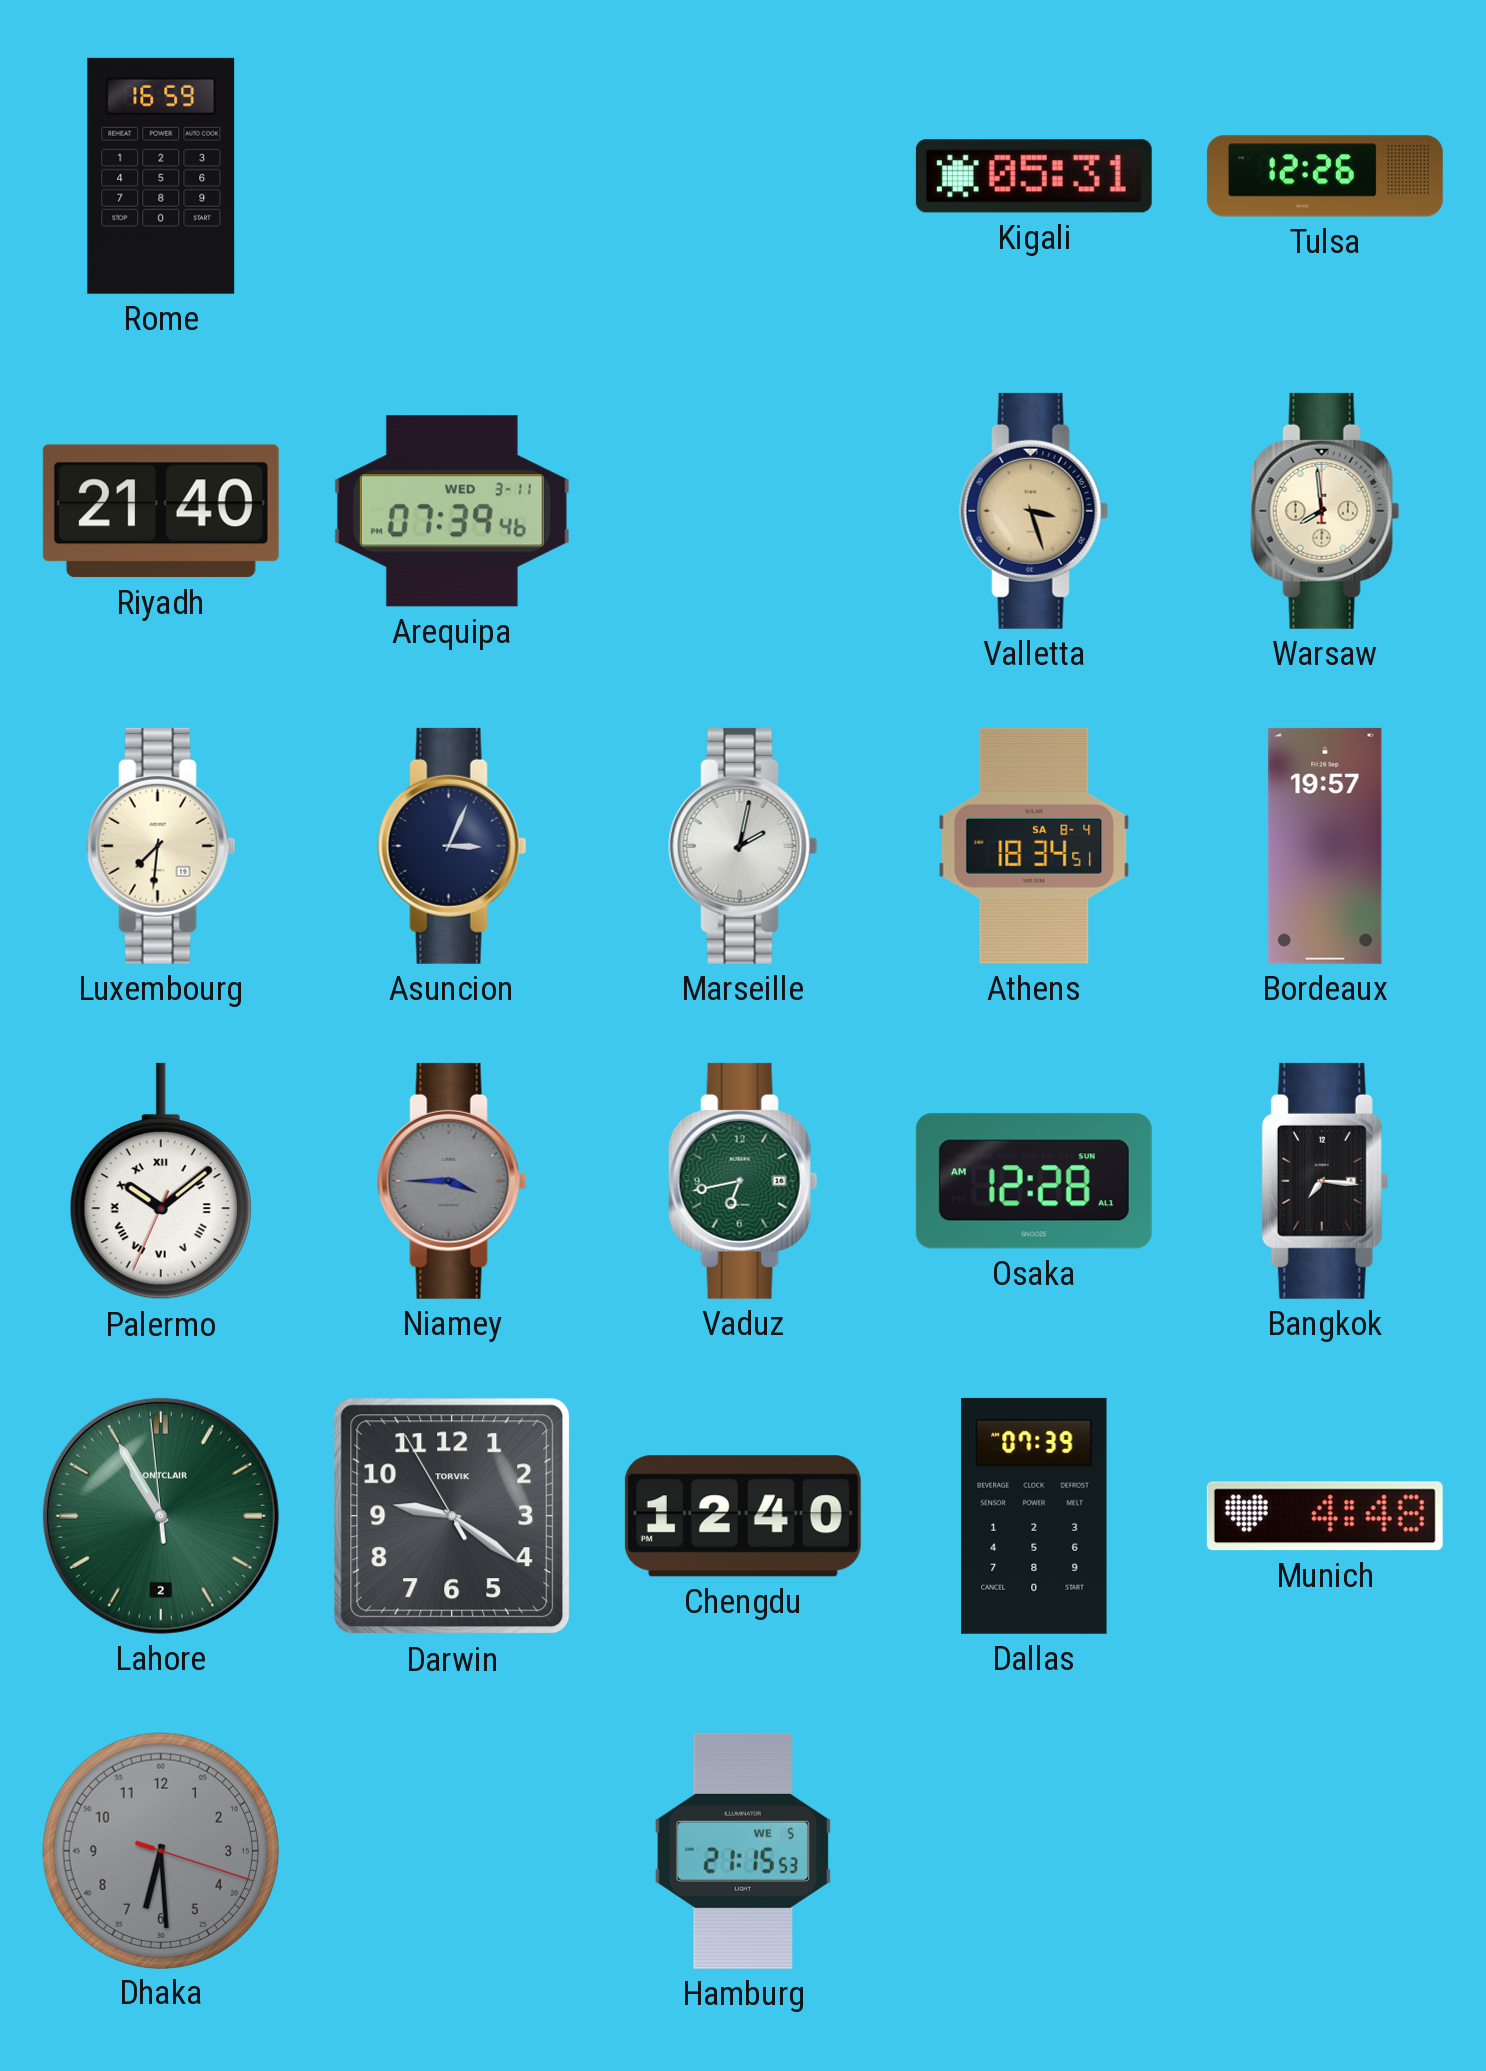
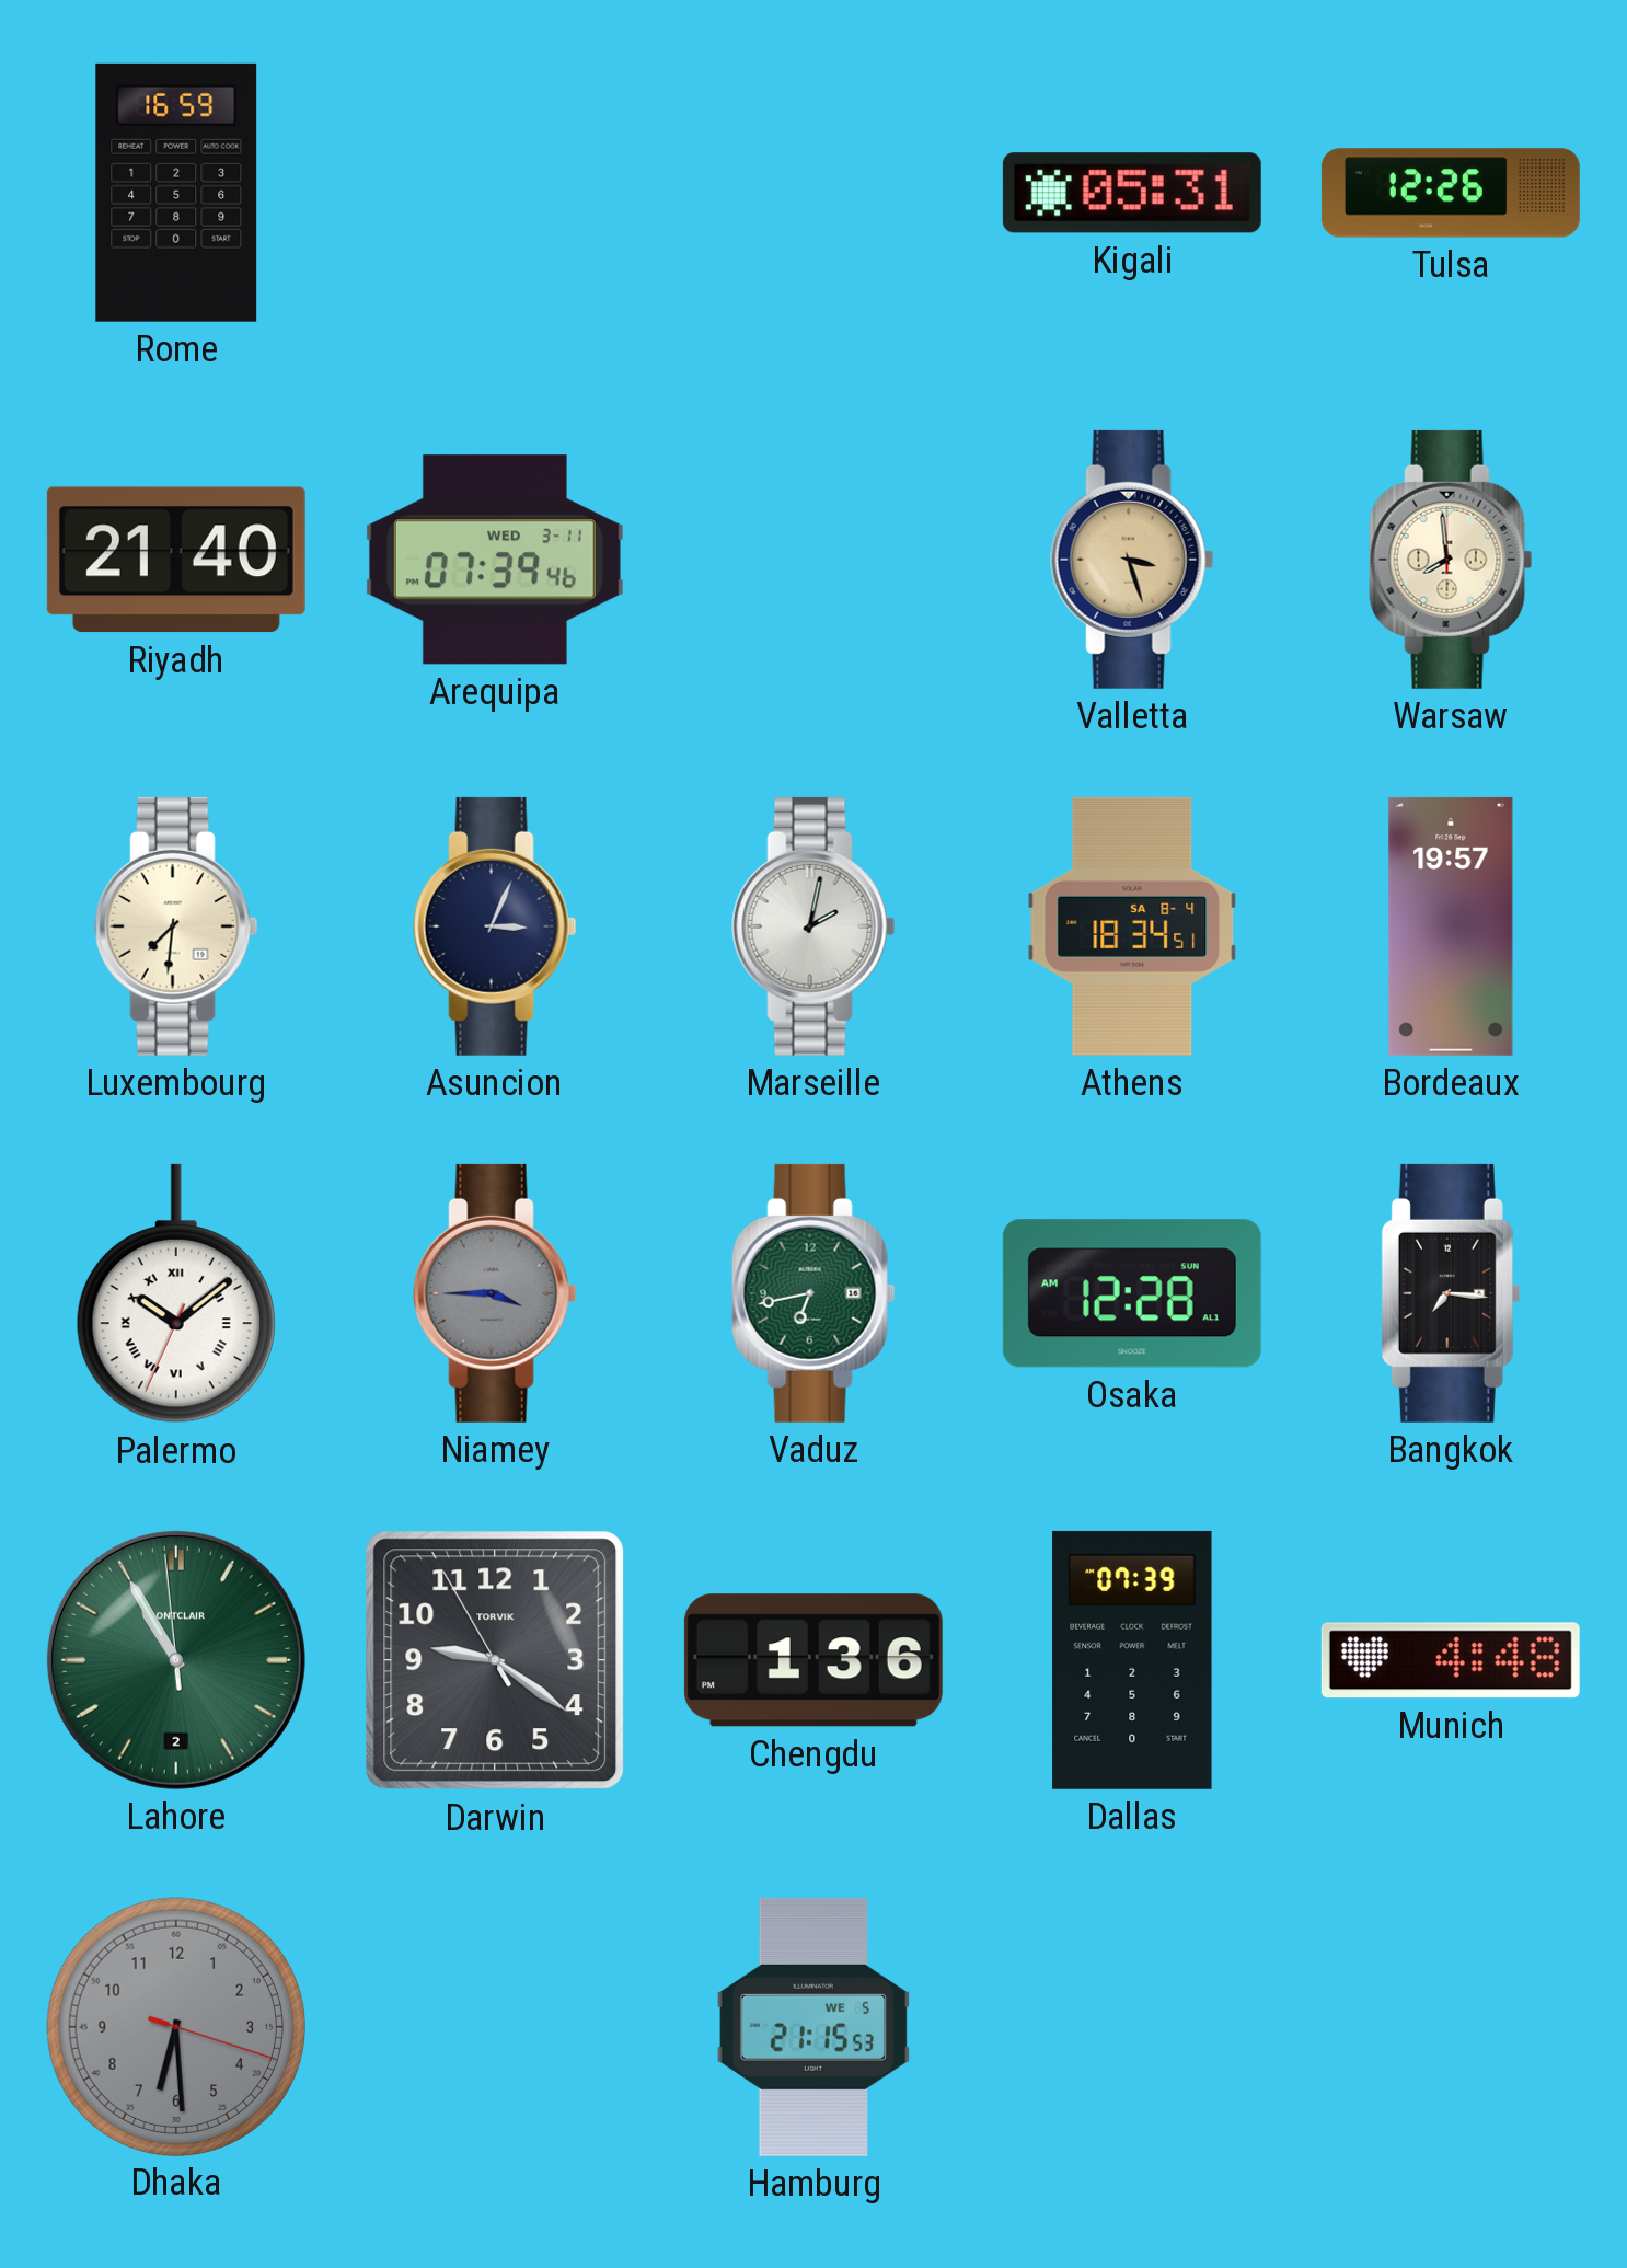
Chengdu: 12:40 -> 1:36 (813, 1660)
